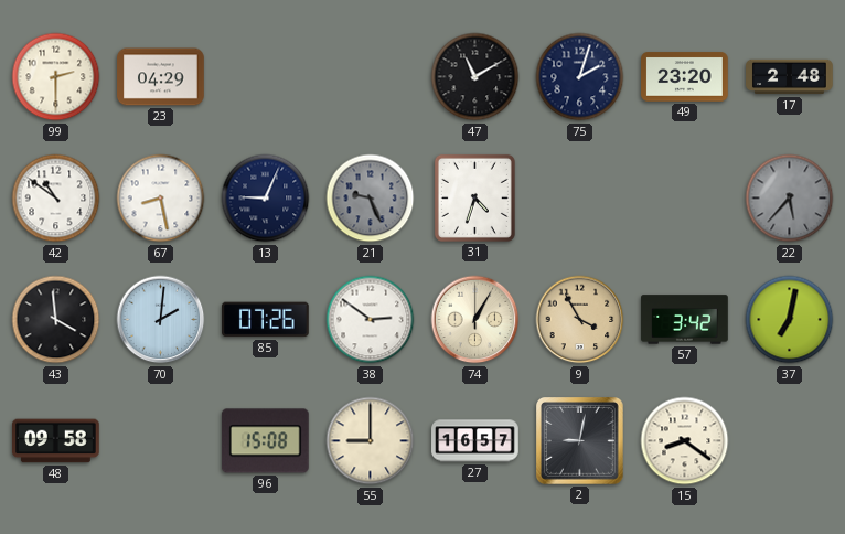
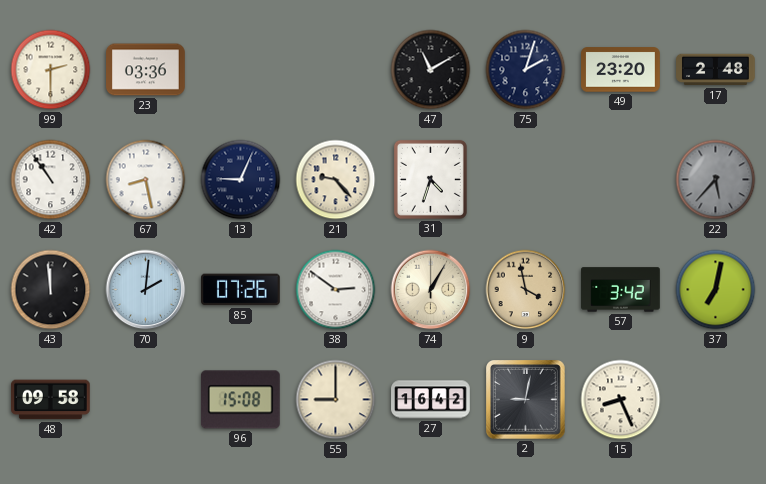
23: 04:29 -> 03:36 (146, 70)
42: 10:51 -> 10:54 (51, 180)
21: 9:26 -> 9:23 (336, 180)
21 dial: grey -> cream (336, 180)
43: 3:59 -> 11:59 (51, 290)
9: 3:55 -> 3:58 (526, 290)
27: 16:57 -> 16:42 (431, 400)
15: 8:21 -> 8:26 (621, 400)
